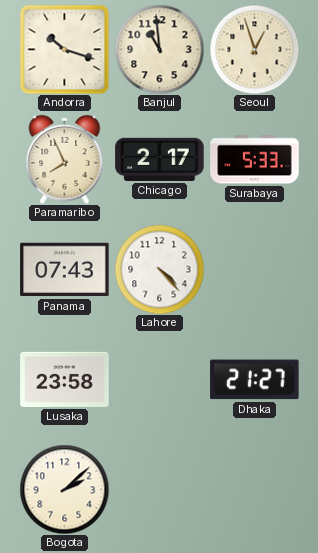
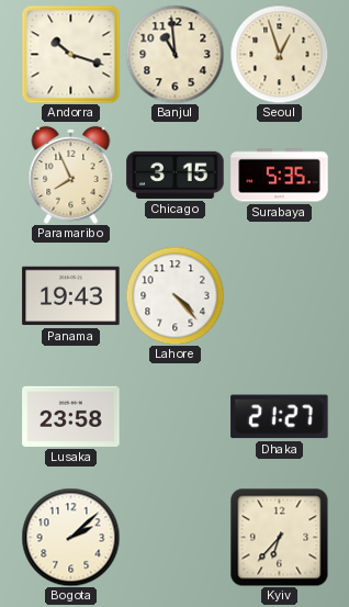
Chicago: 2:17 -> 3:15 (176, 175)
Surabaya: 5:33 -> 5:35 (280, 176)
Panama: 07:43 -> 19:43 (71, 296)
Kyiv: none -> 6:37 (279, 537)
